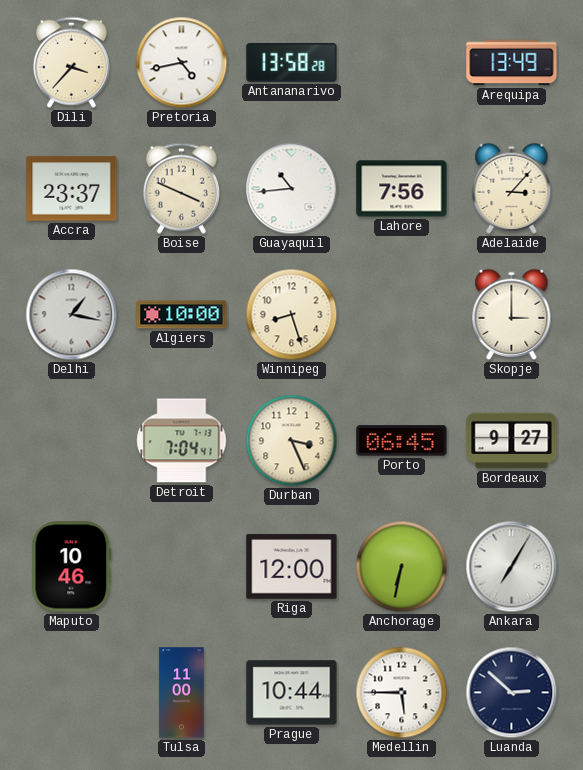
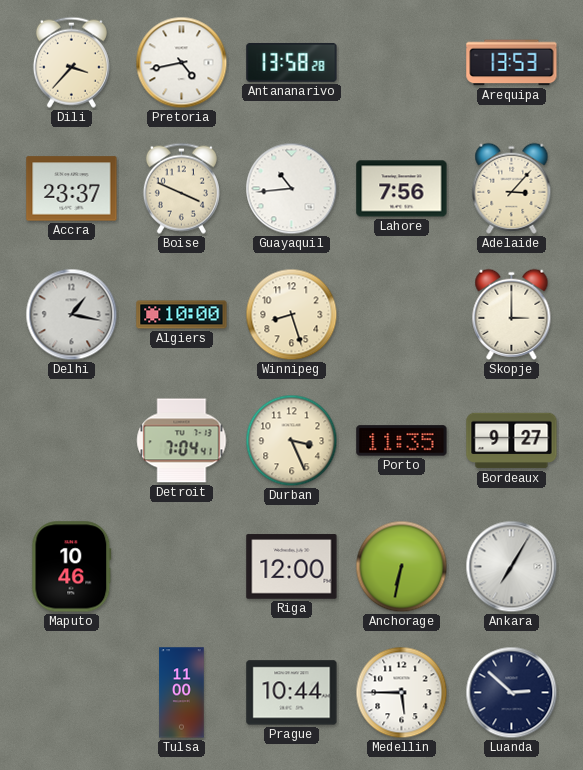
Arequipa: 13:49 -> 13:53 (512, 63)
Porto: 06:45 -> 11:35 (402, 441)
